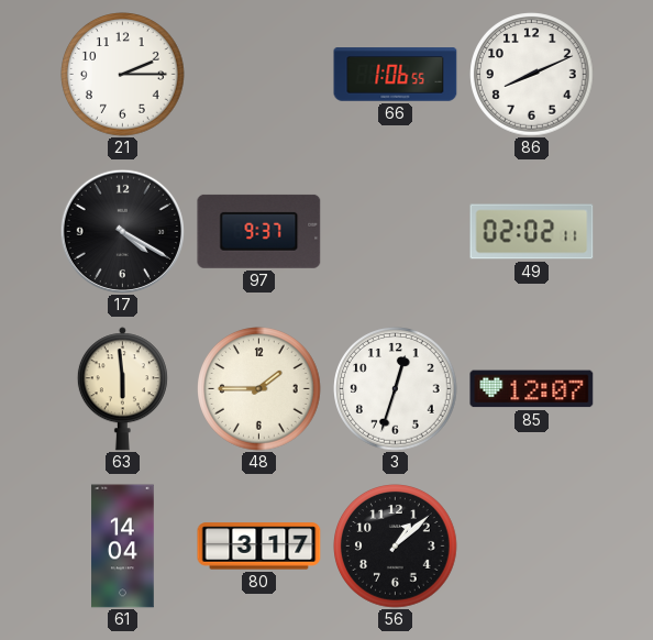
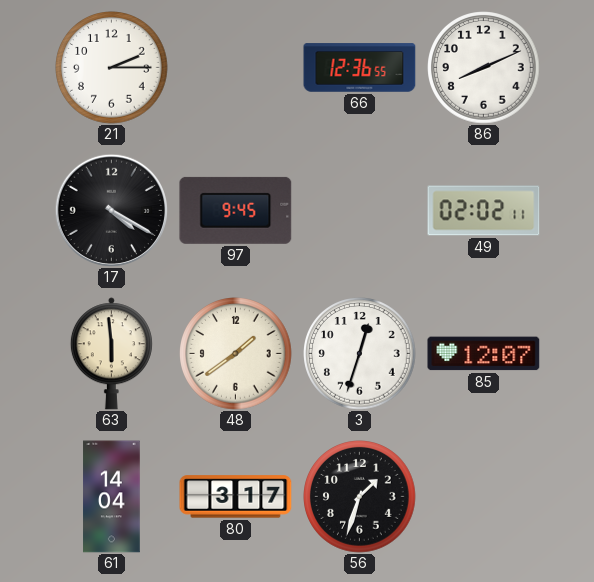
66: 1:06 -> 12:36 (360, 68)
97: 9:37 -> 9:45 (236, 210)
48: 1:45 -> 1:39 (236, 354)
56: 1:08 -> 1:33 (360, 497)
